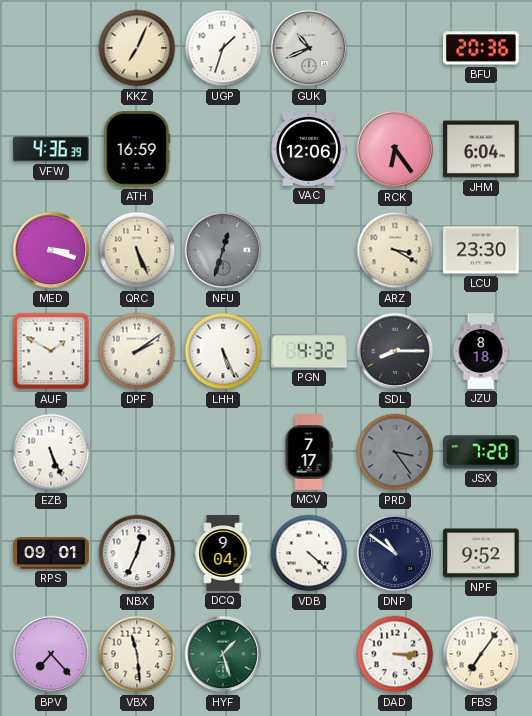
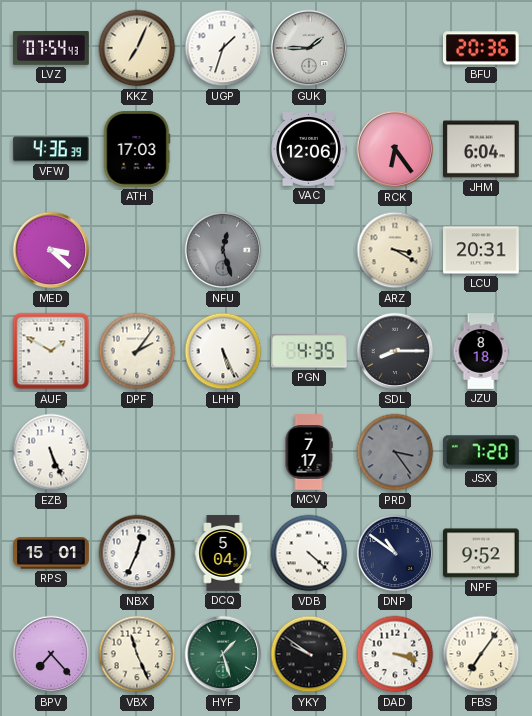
LVZ: none -> 07:54 (51, 48)
GUK: 10:41 -> 1:45 (309, 48)
ATH: 16:59 -> 17:03 (137, 150)
MED: 3:18 -> 3:22 (51, 250)
QRC: 5:26 -> none (137, 250)
NFU: 12:33 -> 12:27 (223, 250)
LCU: 23:30 -> 20:31 (482, 250)
DPF: 2:09 -> 2:06 (137, 351)
PGN: 4:32 -> 4:35 (309, 351)
RPS: 09:01 -> 15:01 (51, 553)
DCQ: 9:04 -> 5:04 (223, 553)
VBX: 11:29 -> 11:26 (137, 654)
YKY: none -> 9:51 (309, 654)
DAD: 3:15 -> 3:18 (395, 654)
